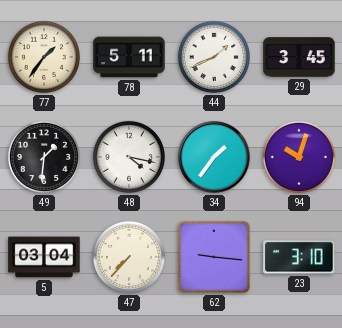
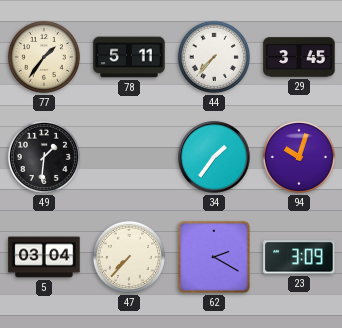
44: 1:41 -> 7:37 (214, 57)
48: 4:17 -> none (129, 157)
62: 9:16 -> 2:20 (214, 257)
23: 3:10 -> 3:09 (299, 257)
